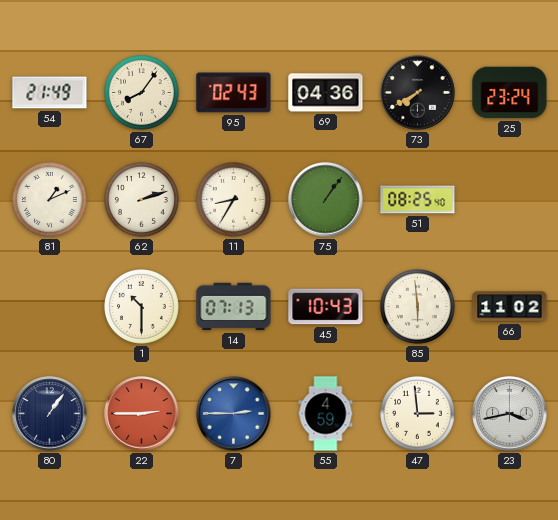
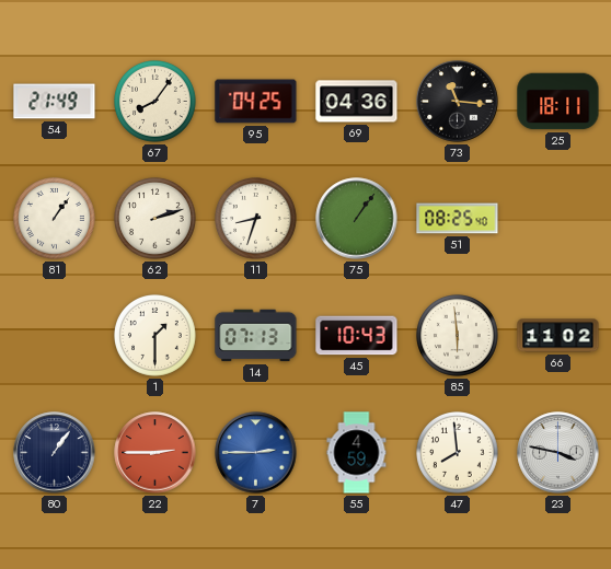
95: 02:43 -> 04:25 (256, 102)
73: 7:40 -> 11:16 (458, 102)
25: 23:24 -> 18:11 (558, 102)
81: 1:11 -> 1:06 (55, 219)
11: 8:35 -> 8:33 (256, 219)
1: 10:30 -> 1:30 (155, 336)
47: 2:59 -> 7:59 (458, 453)
23: 3:43 -> 3:47 (558, 453)
